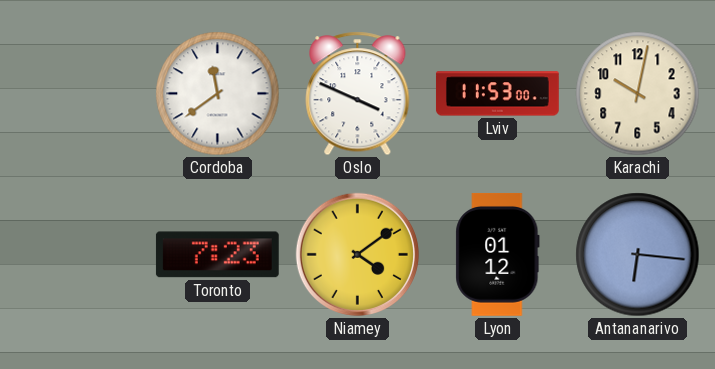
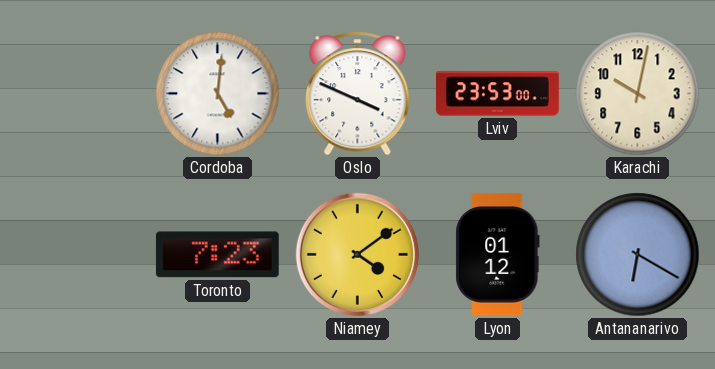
Cordoba: 11:39 -> 5:01 (218, 94)
Lviv: 11:53 -> 23:53 (497, 94)
Antananarivo: 6:16 -> 6:20 (638, 255)
